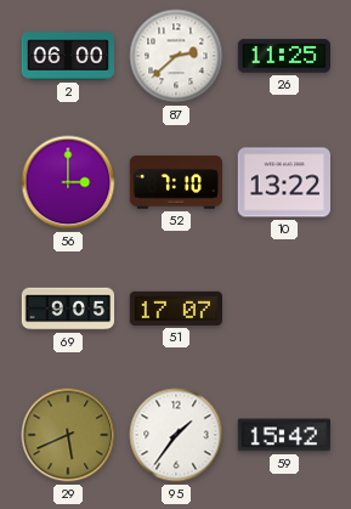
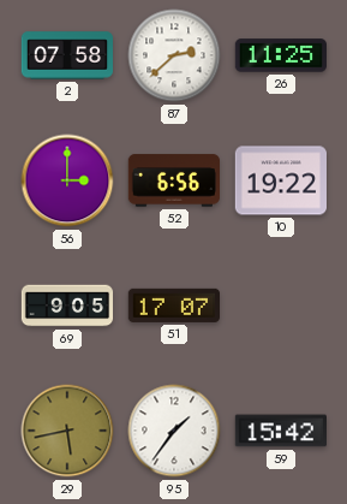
2: 06:00 -> 07:58 (67, 55)
52: 7:10 -> 6:56 (173, 180)
10: 13:22 -> 19:22 (280, 180)
29: 5:41 -> 5:43 (67, 431)
